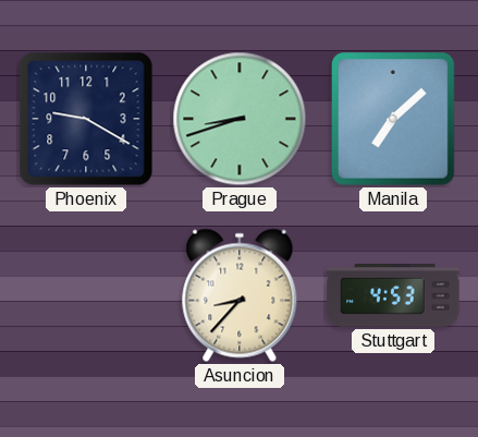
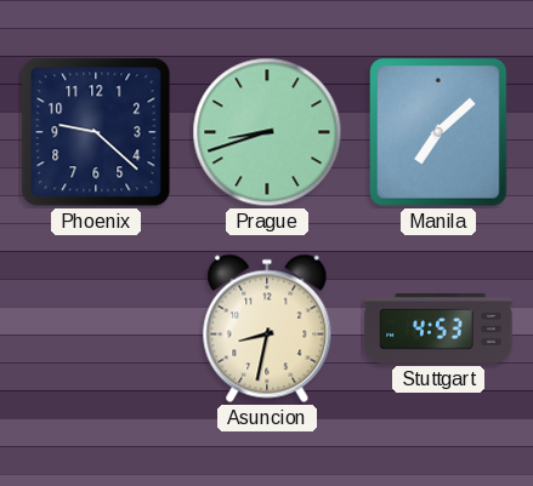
Phoenix: 9:20 -> 9:22 (96, 132)
Asuncion: 8:37 -> 8:32 (267, 328)
